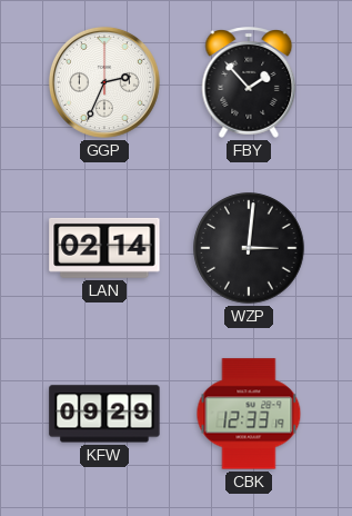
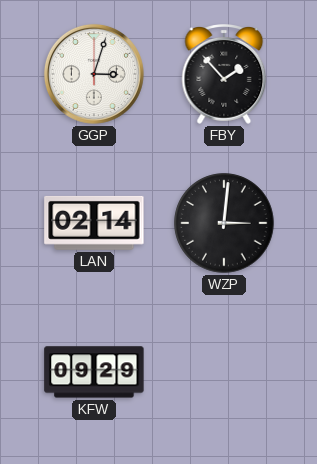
GGP: 2:34 -> 3:03 (94, 74)
CBK: 12:33 -> none (249, 414)
